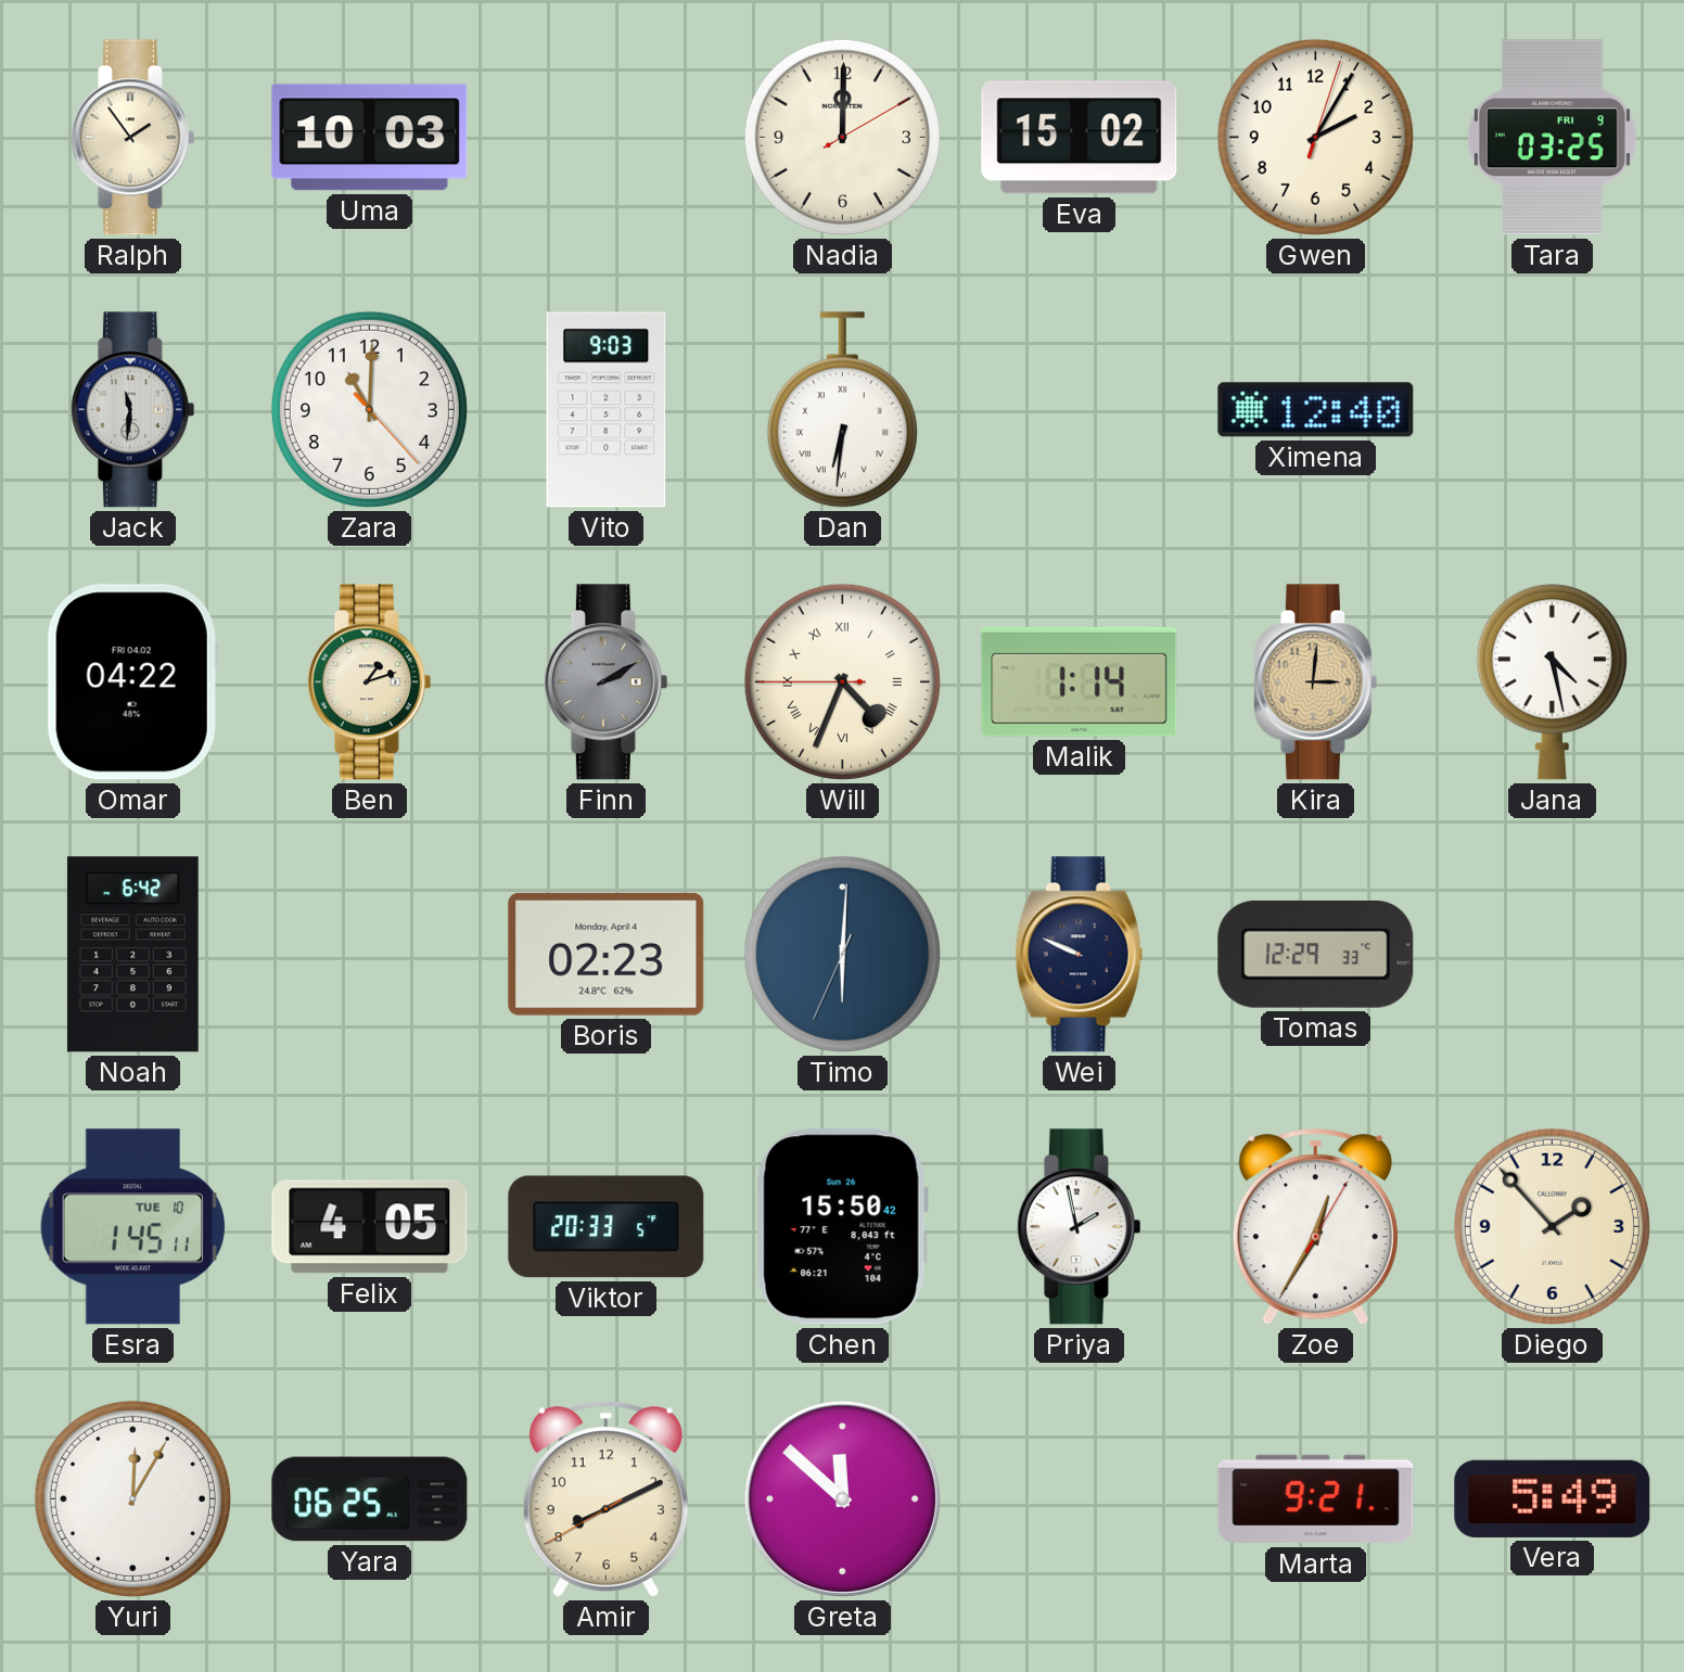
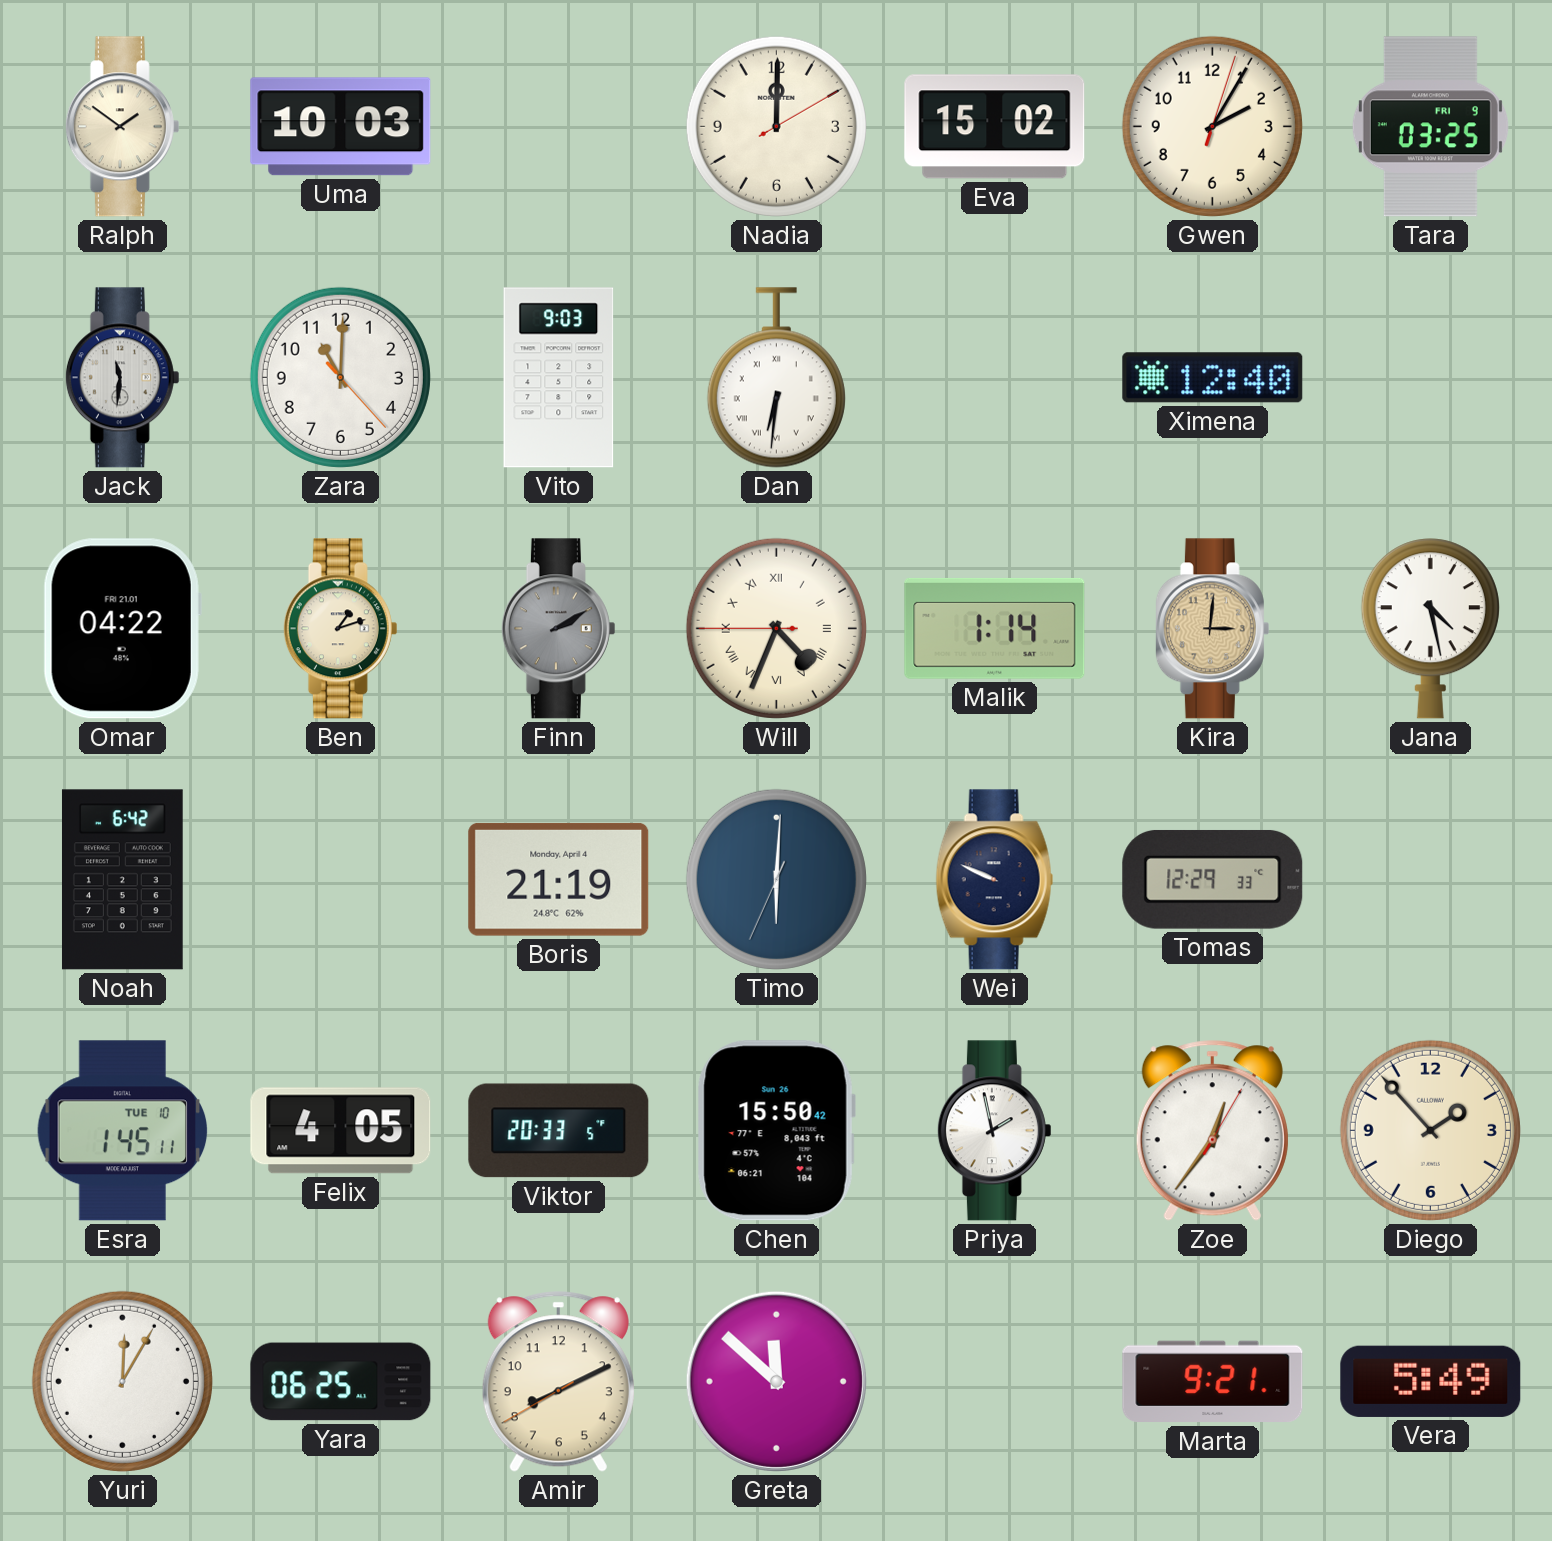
Ralph: 1:54 -> 1:51 (122, 127)
Omar date: FRI 04.02 -> FRI 21.01 (122, 629)
Boris: 02:23 -> 21:19 (559, 879)
Zoe: 12:35 -> 12:36 (1212, 1131)
